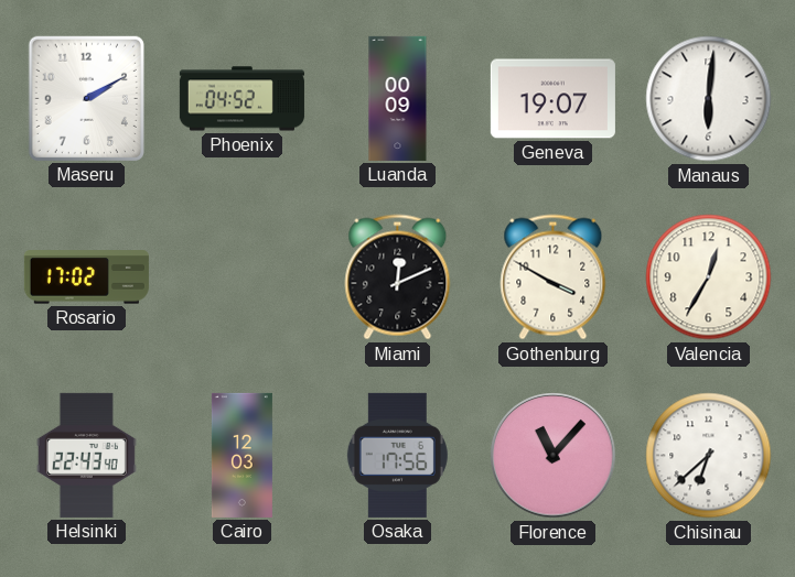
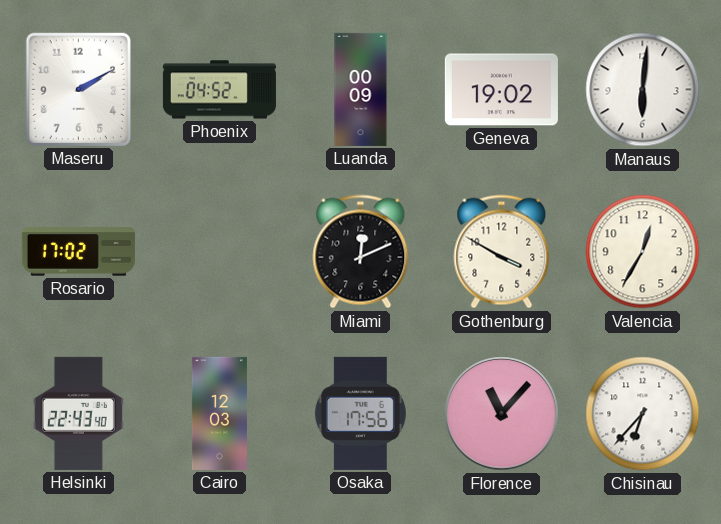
Geneva: 19:07 -> 19:02 (501, 90)
Chisinau: 6:38 -> 6:37 (643, 414)
